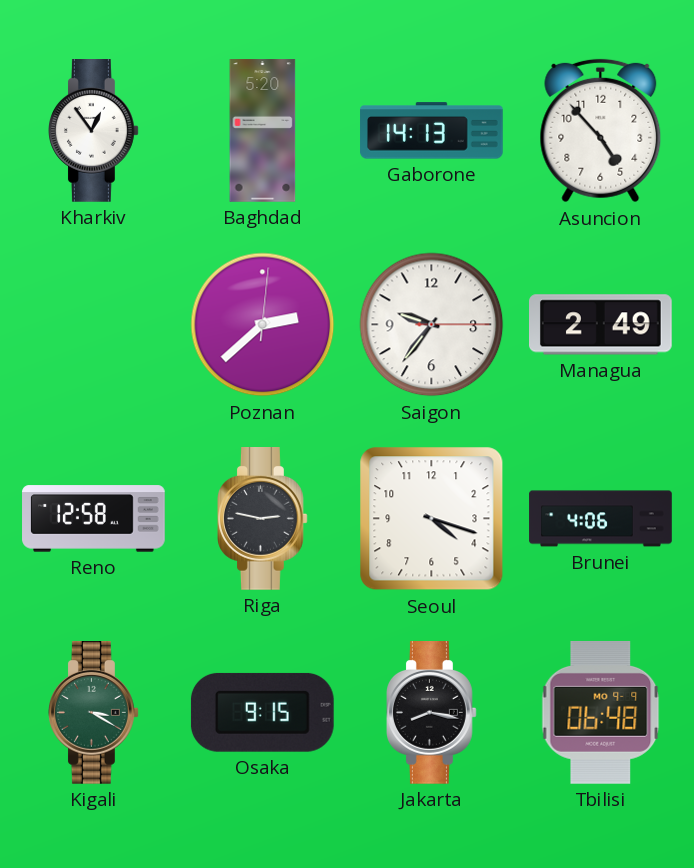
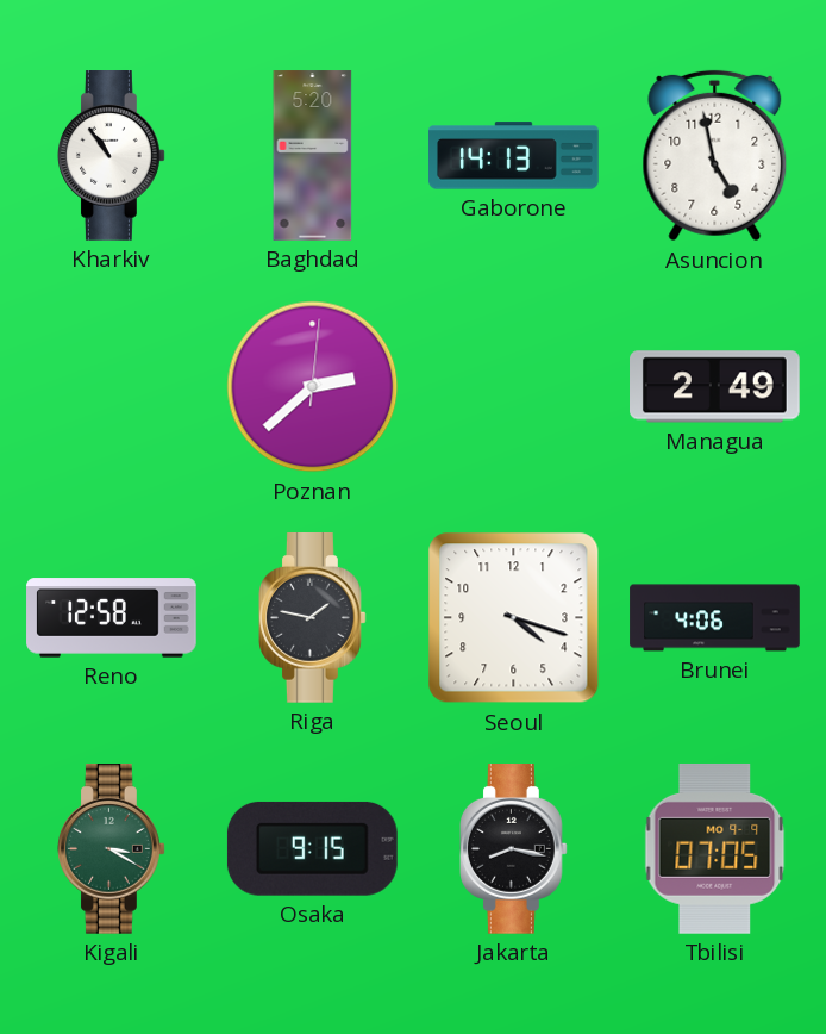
Kharkiv: 12:54 -> 10:54 (112, 156)
Asuncion: 4:53 -> 4:58 (715, 156)
Saigon: 9:36 -> none (432, 325)
Riga: 2:47 -> 1:47 (313, 618)
Tbilisi: 06:48 -> 07:05 (715, 848)
